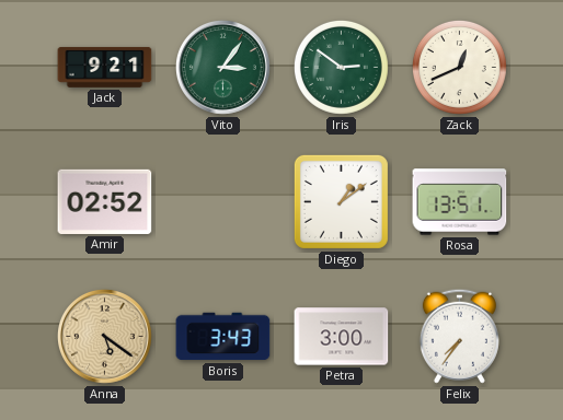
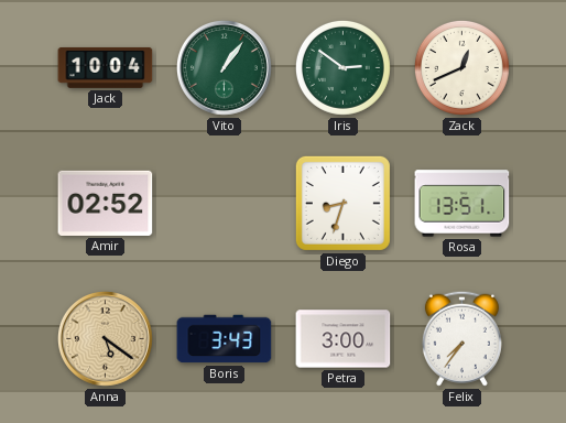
Jack: 9:21 -> 10:04 (106, 67)
Vito: 3:06 -> 1:06 (225, 68)
Diego: 1:09 -> 8:33 (342, 203)
